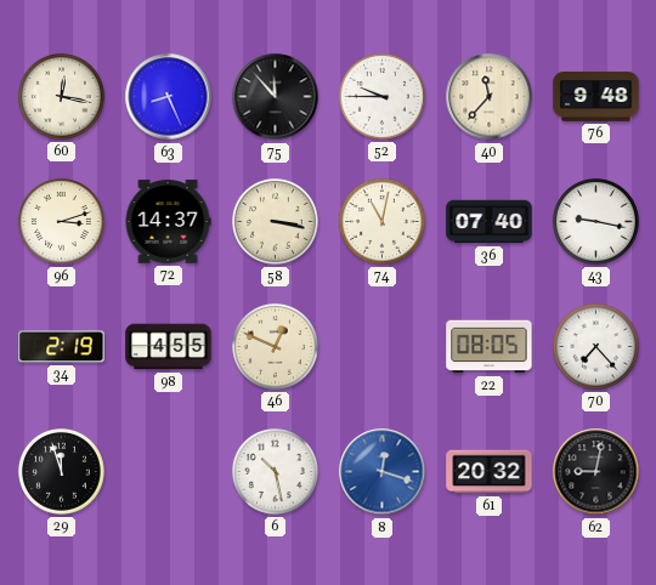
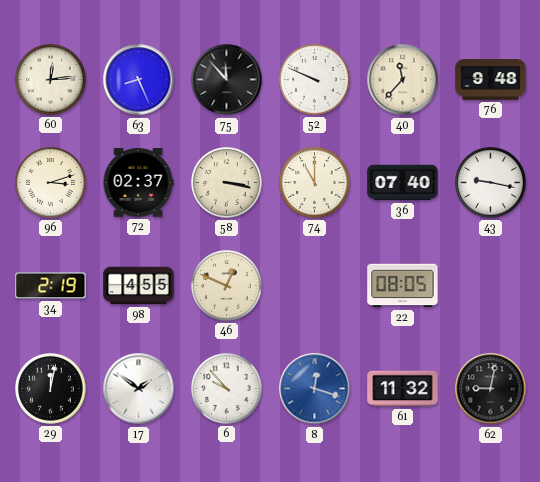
60: 12:17 -> 12:14 (50, 79)
52: 9:45 -> 9:49 (314, 79)
72: 14:37 -> 02:37 (138, 183)
74: 11:02 -> 11:00 (314, 182)
70: 7:23 -> none (595, 346)
29: 11:57 -> 12:02 (50, 388)
17: none -> 1:51 (139, 389)
6: 10:28 -> 9:53 (226, 388)
61: 20:32 -> 11:32 (403, 389)
